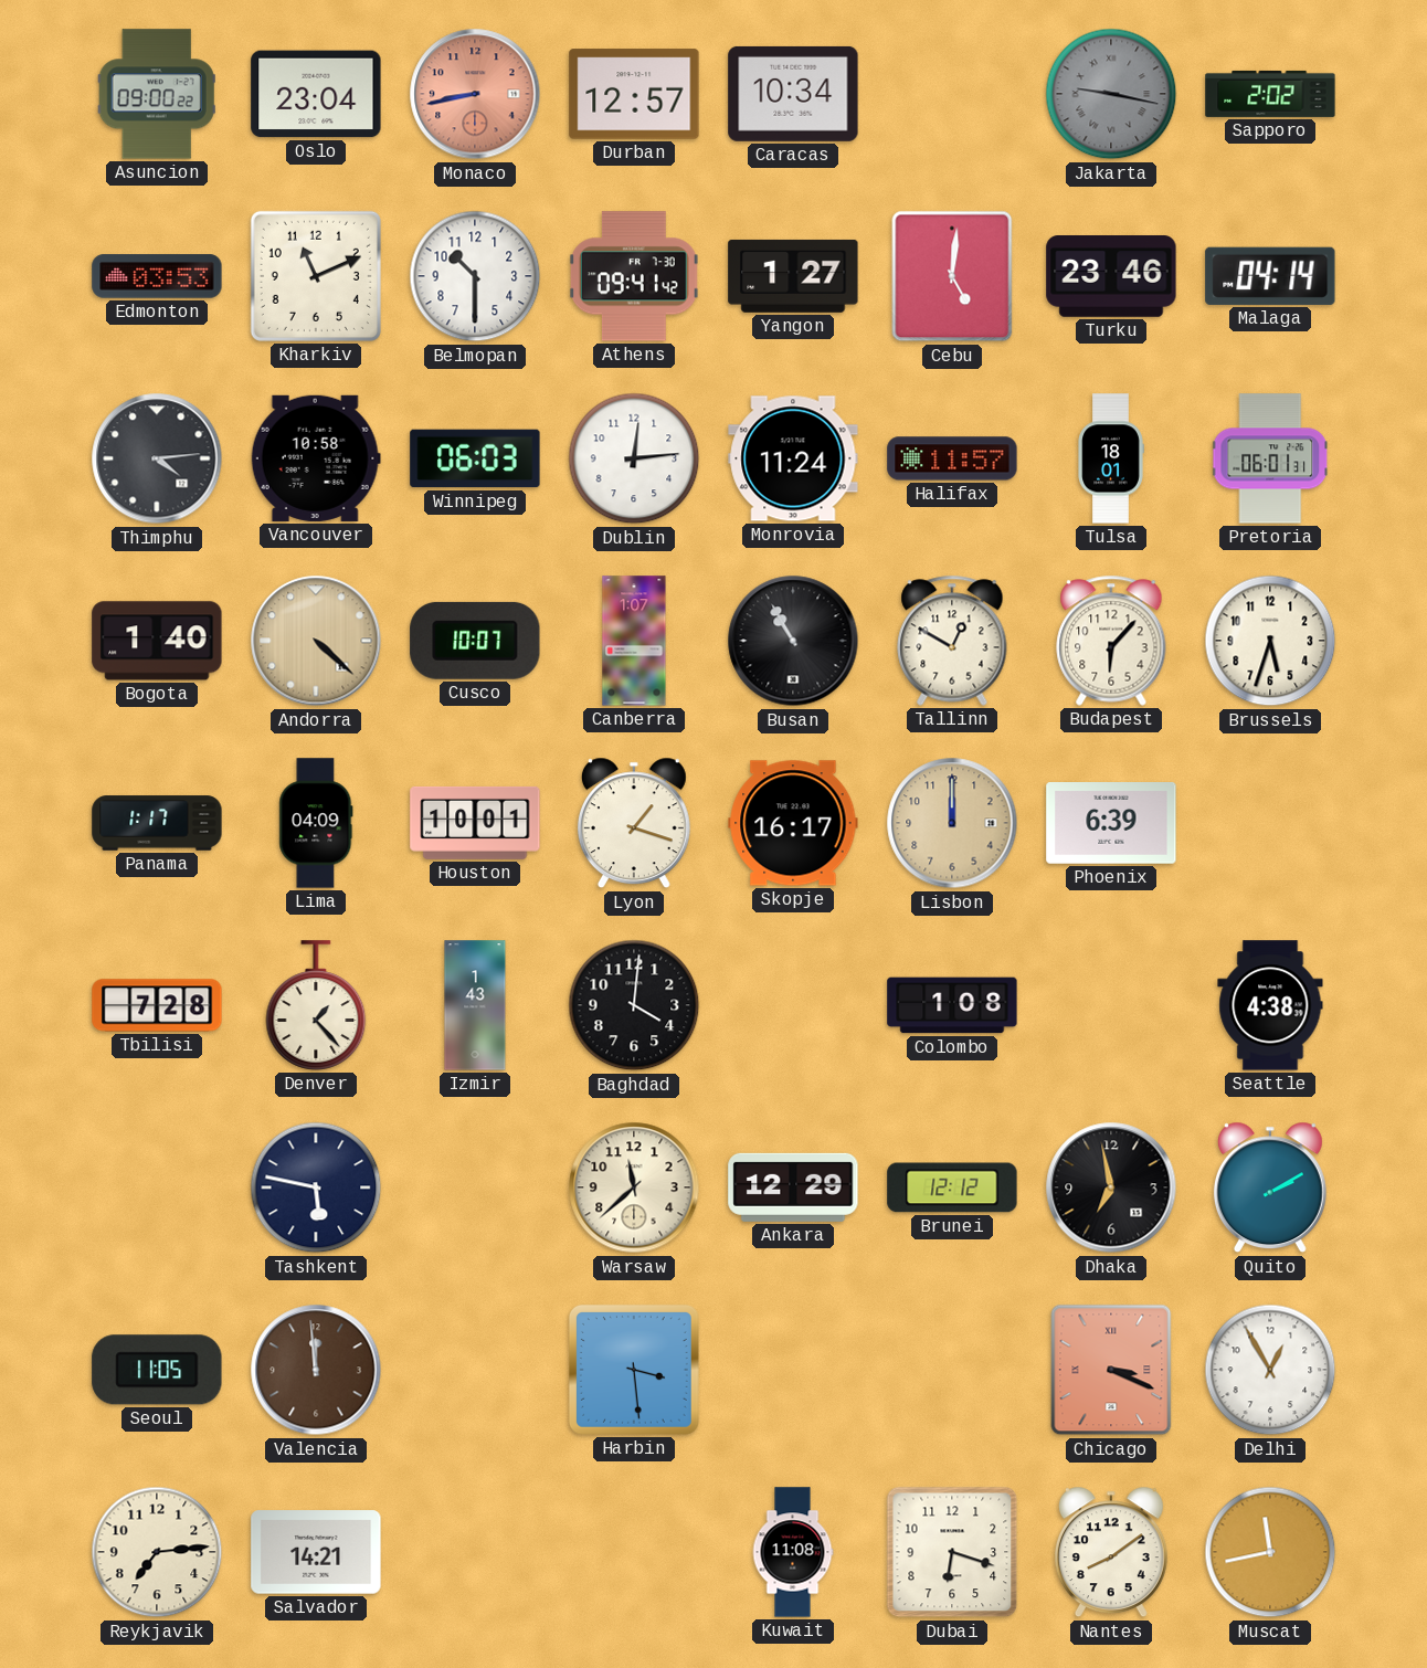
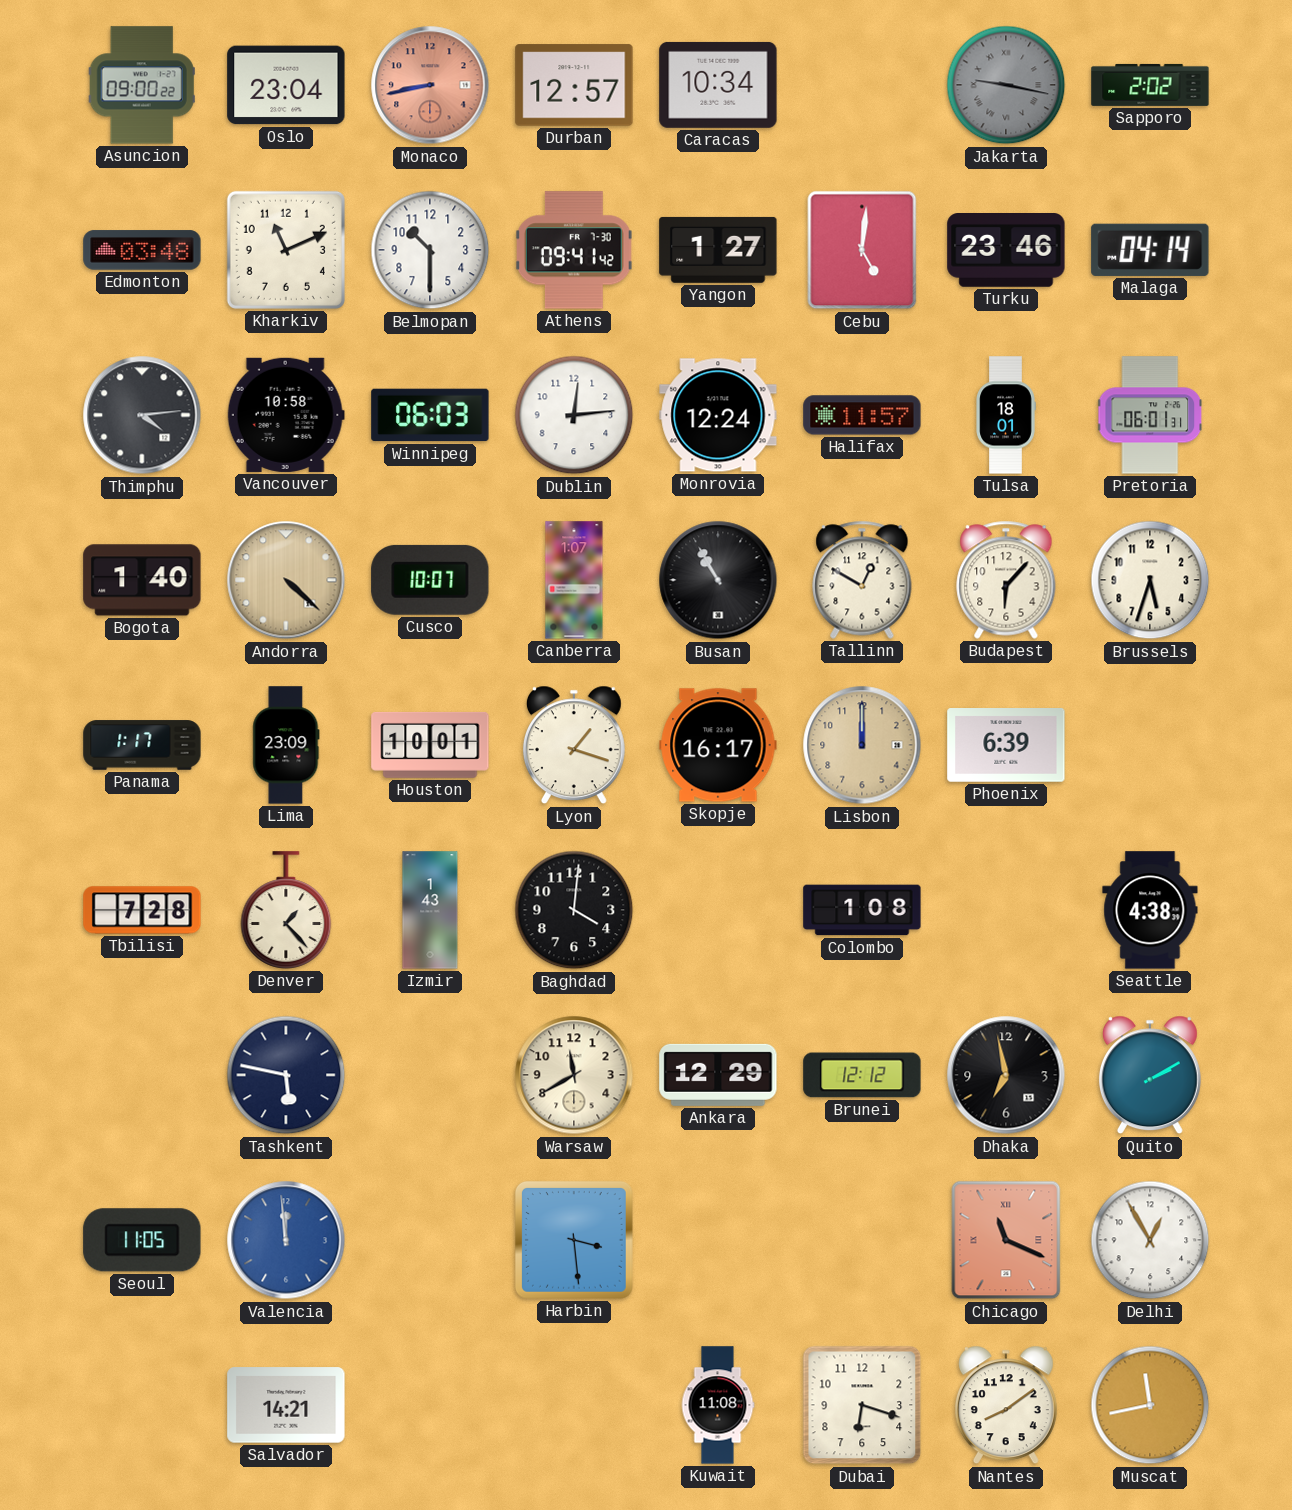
Edmonton: 03:53 -> 03:48 (142, 250)
Monrovia: 11:24 -> 12:24 (718, 415)
Lima: 04:09 -> 23:09 (286, 745)
Warsaw: 11:38 -> 11:40 (574, 1075)
Valencia dial: brown -> blue (286, 1240)
Chicago: 3:19 -> 11:19 (1006, 1240)
Reykjavik: 7:14 -> none (157, 1552)
